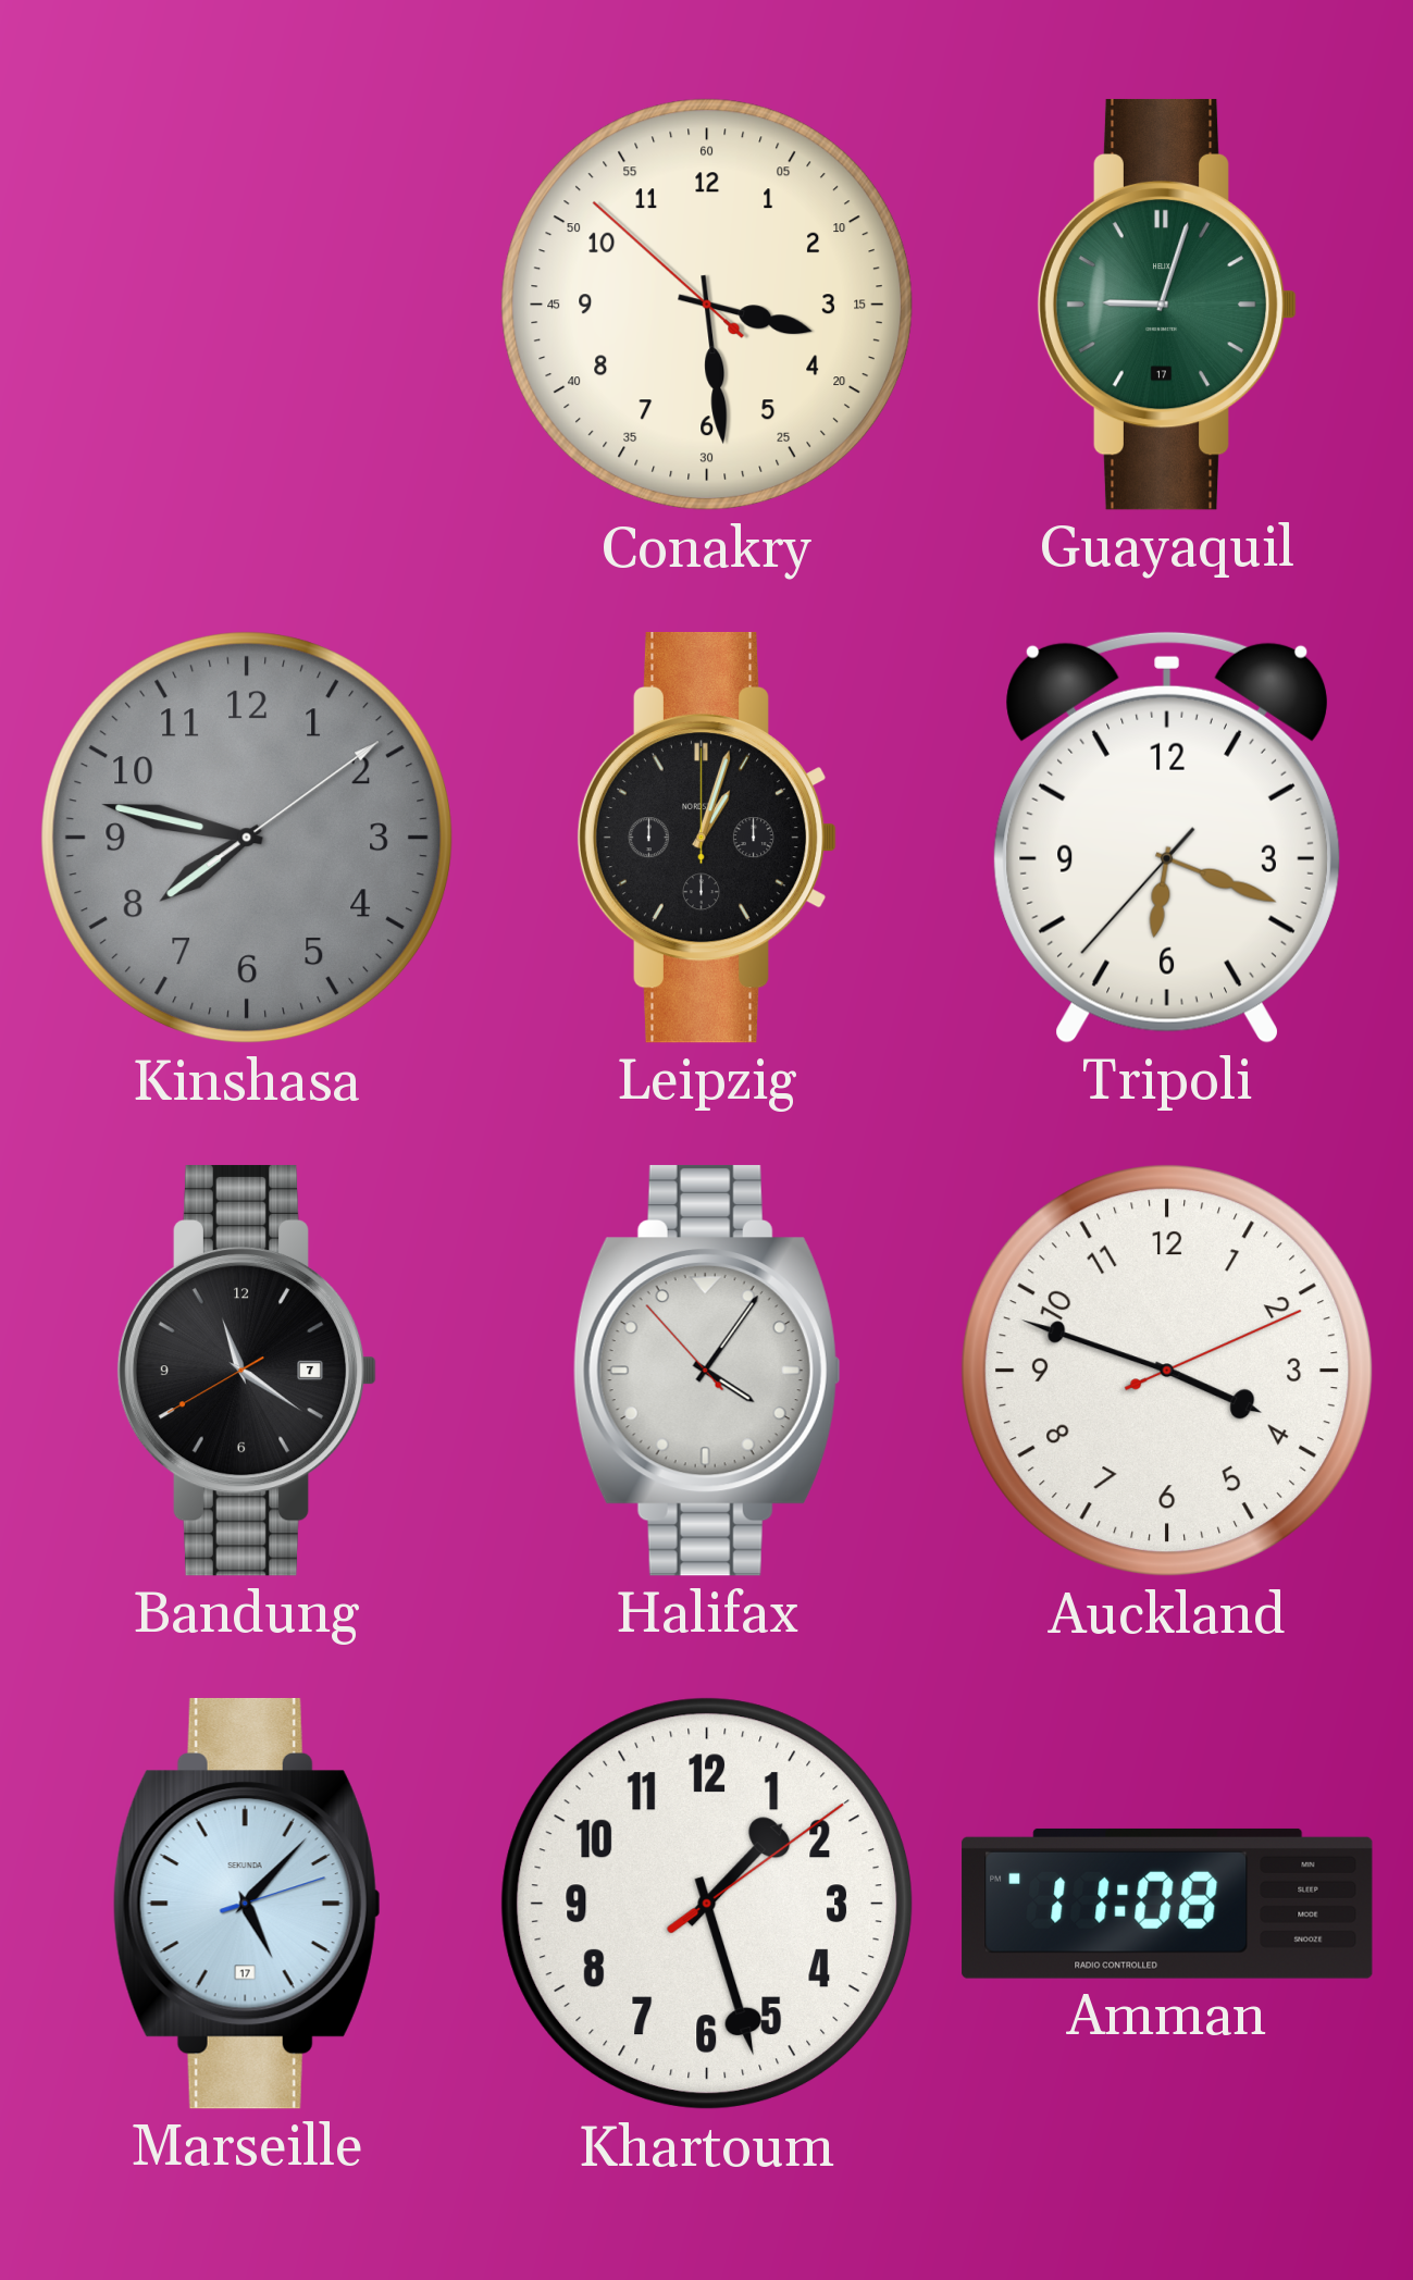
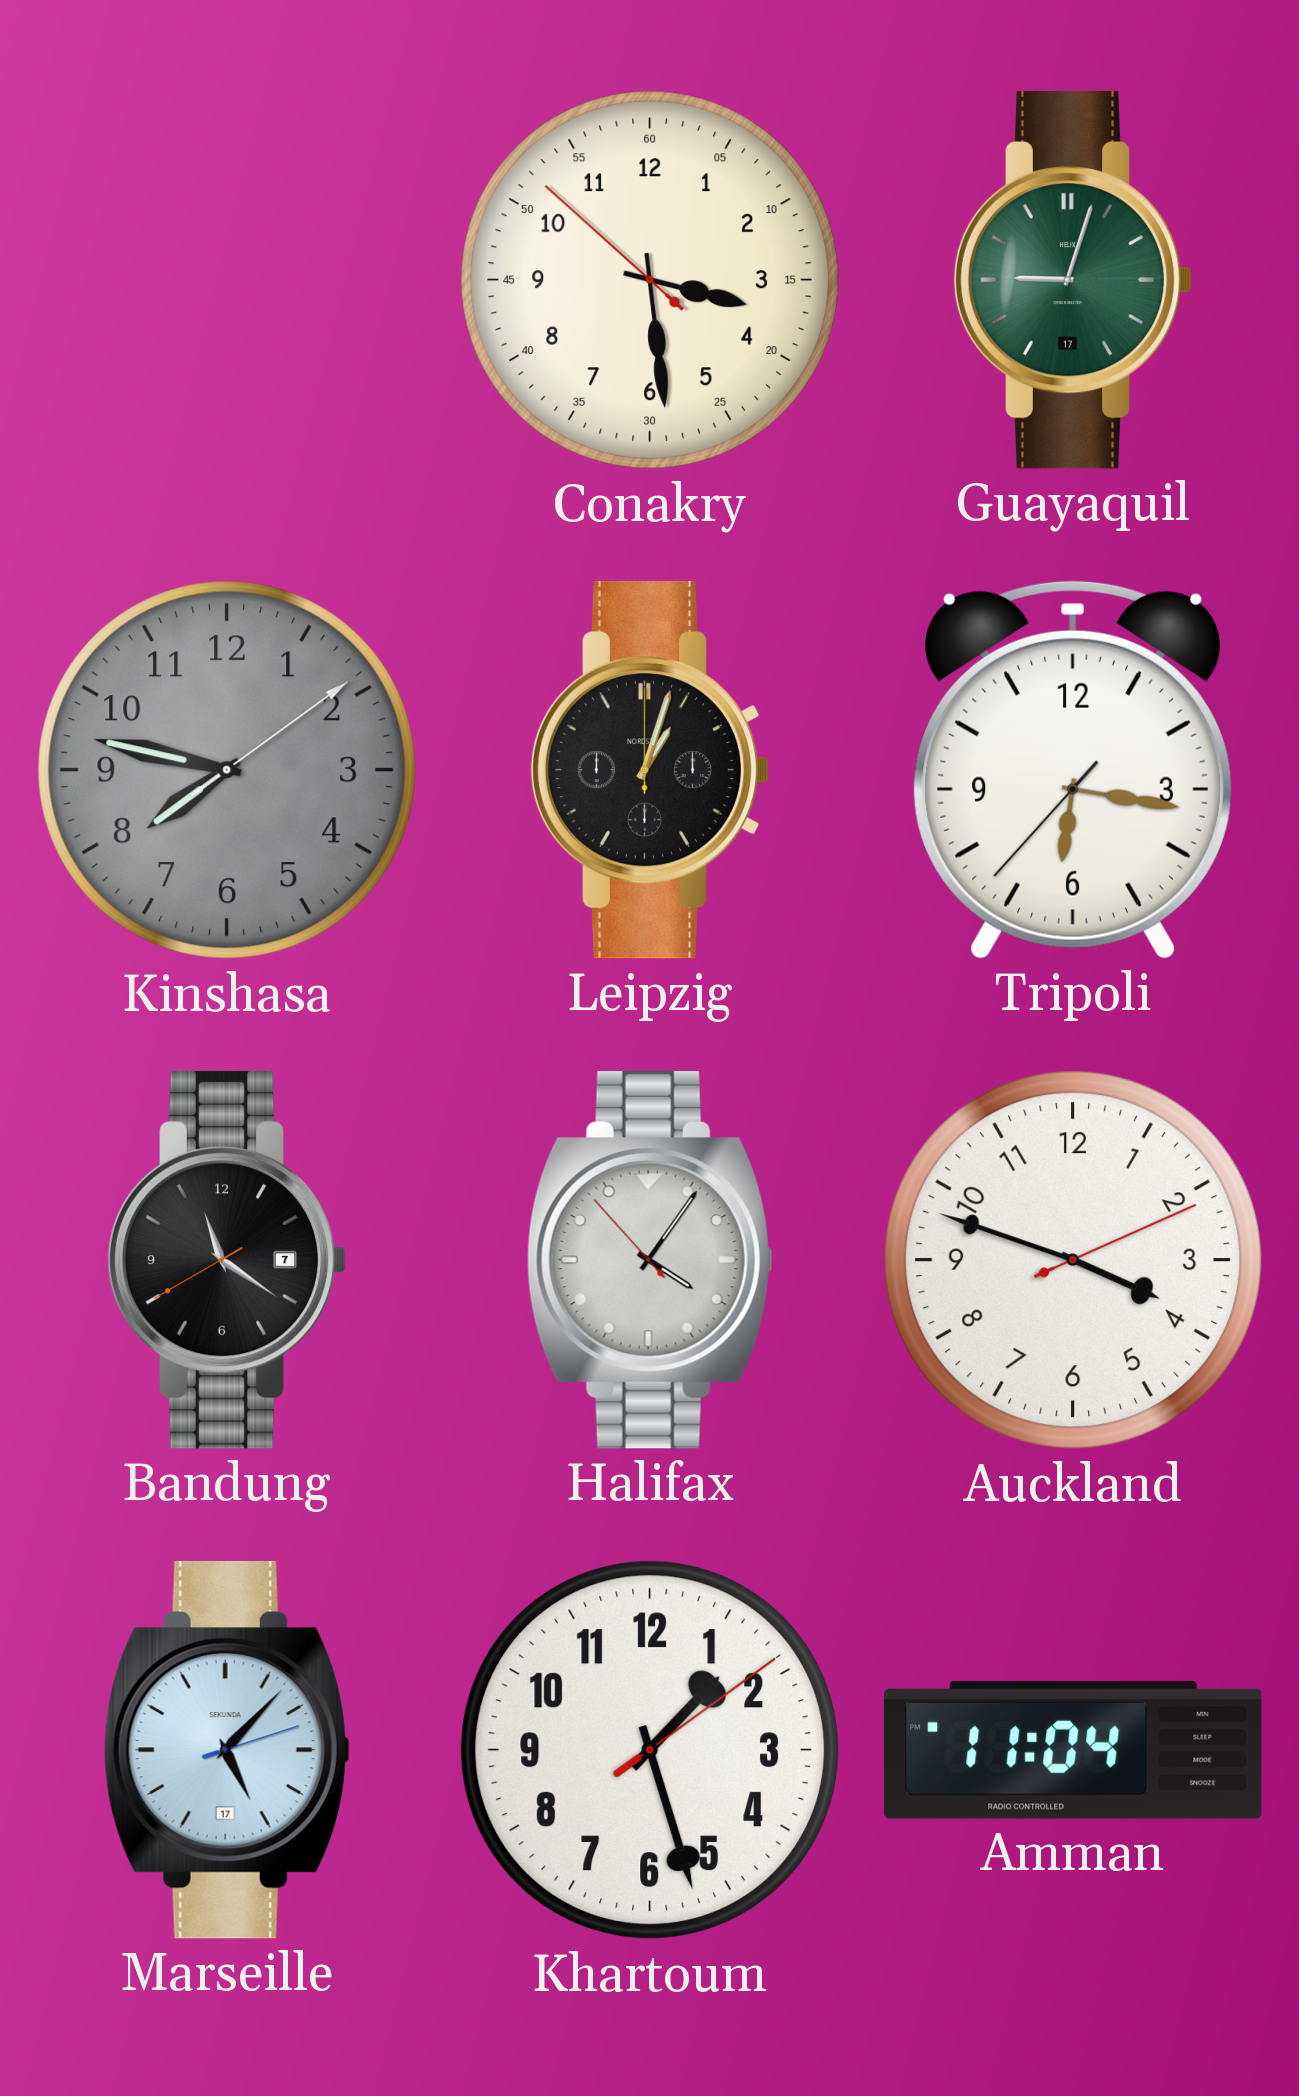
Tripoli: 6:18 -> 6:16 (1073, 770)
Amman: 11:08 -> 11:04 (1073, 1750)
